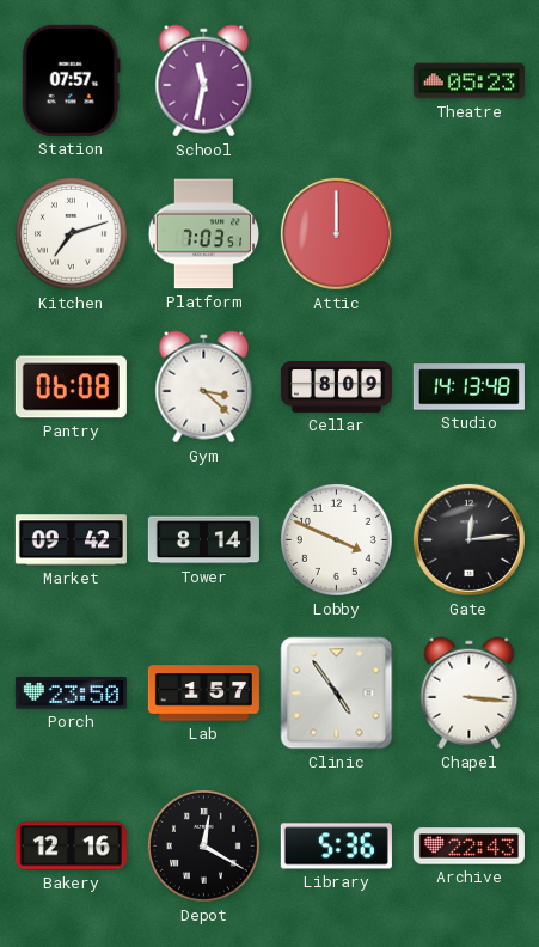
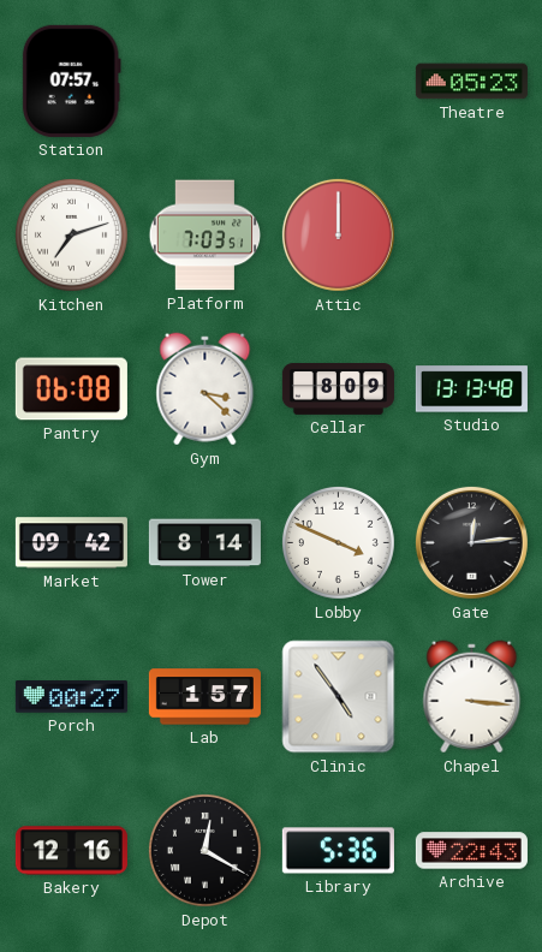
School: 11:32 -> none (204, 81)
Studio: 14:13 -> 13:13 (471, 389)
Porch: 23:50 -> 00:27 (71, 697)
